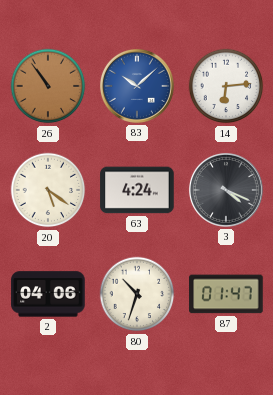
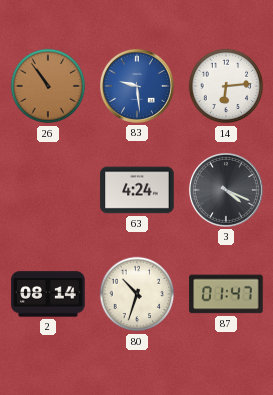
83: 10:08 -> 9:29 (137, 86)
20: 5:21 -> none (48, 190)
2: 04:06 -> 08:14 (48, 294)
